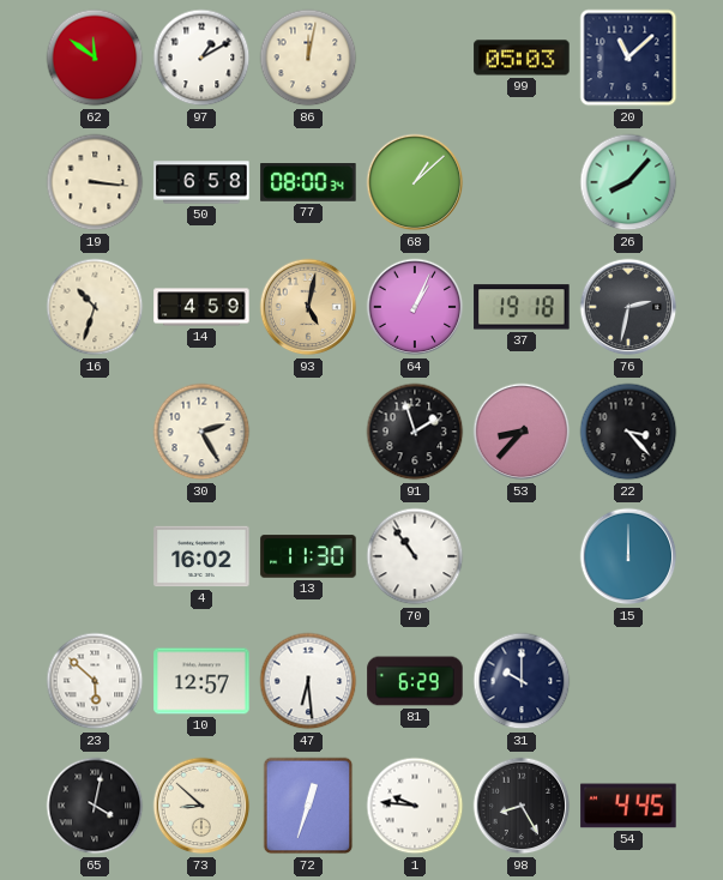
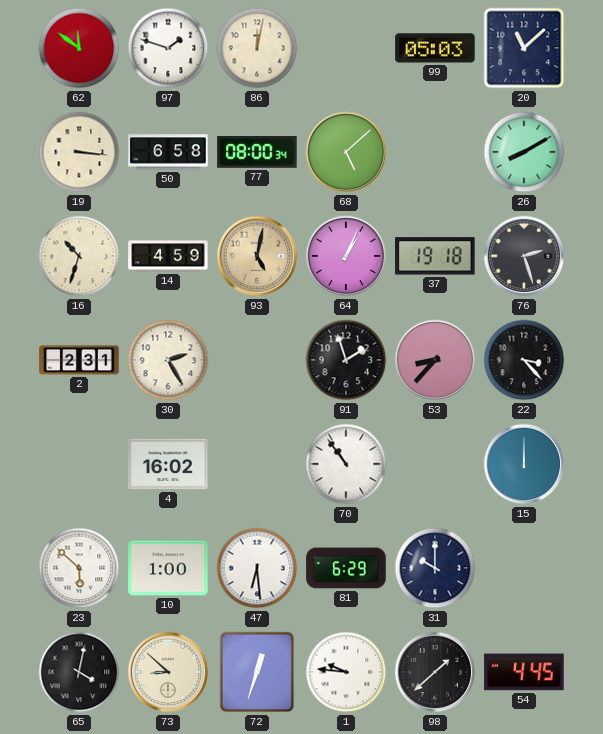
97: 1:10 -> 1:48 (168, 48)
68: 1:08 -> 5:08 (346, 152)
26: 8:07 -> 8:10 (524, 152)
76: 2:32 -> 2:27 (524, 256)
2: none -> 2:31 (79, 360)
13: 11:30 -> none (308, 556)
10: 12:57 -> 1:00 (168, 568)
98: 8:25 -> 1:38 (435, 672)
